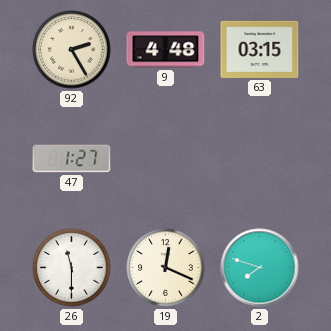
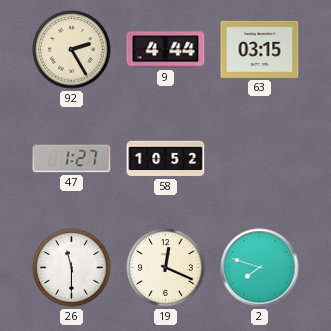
9: 4:48 -> 4:44 (166, 50)
58: none -> 10:52 (166, 159)
